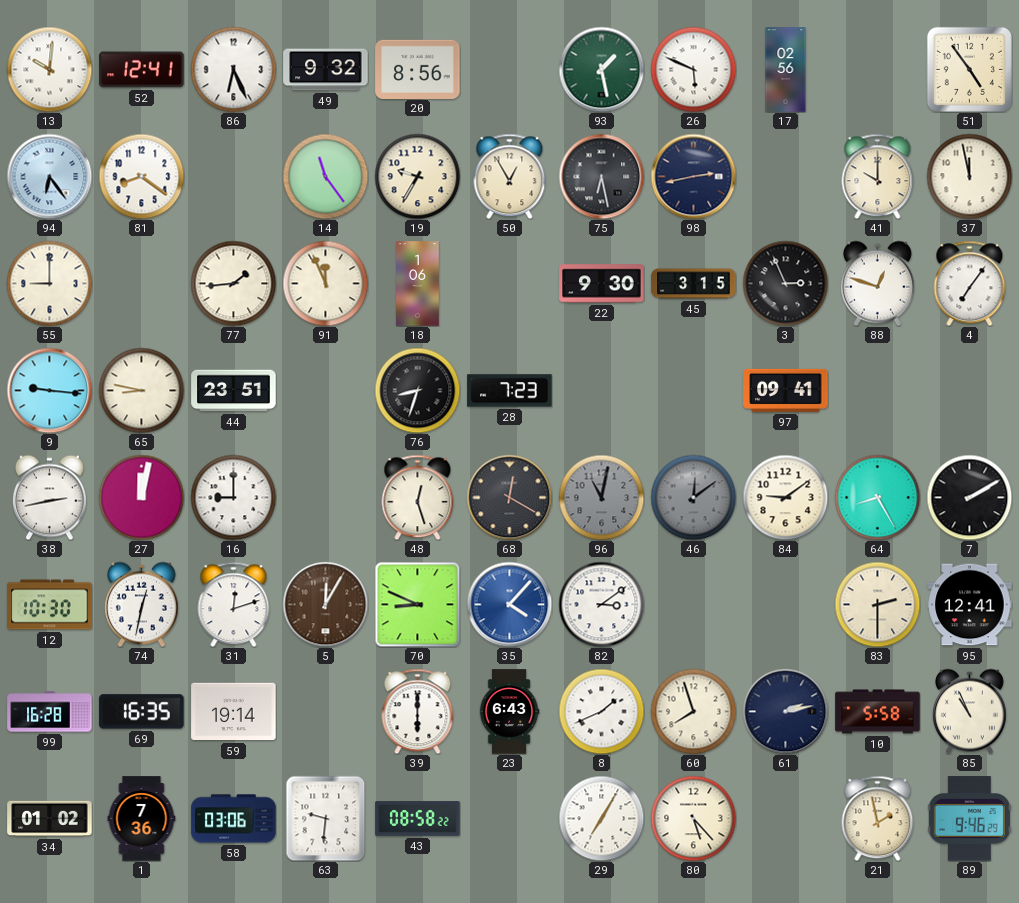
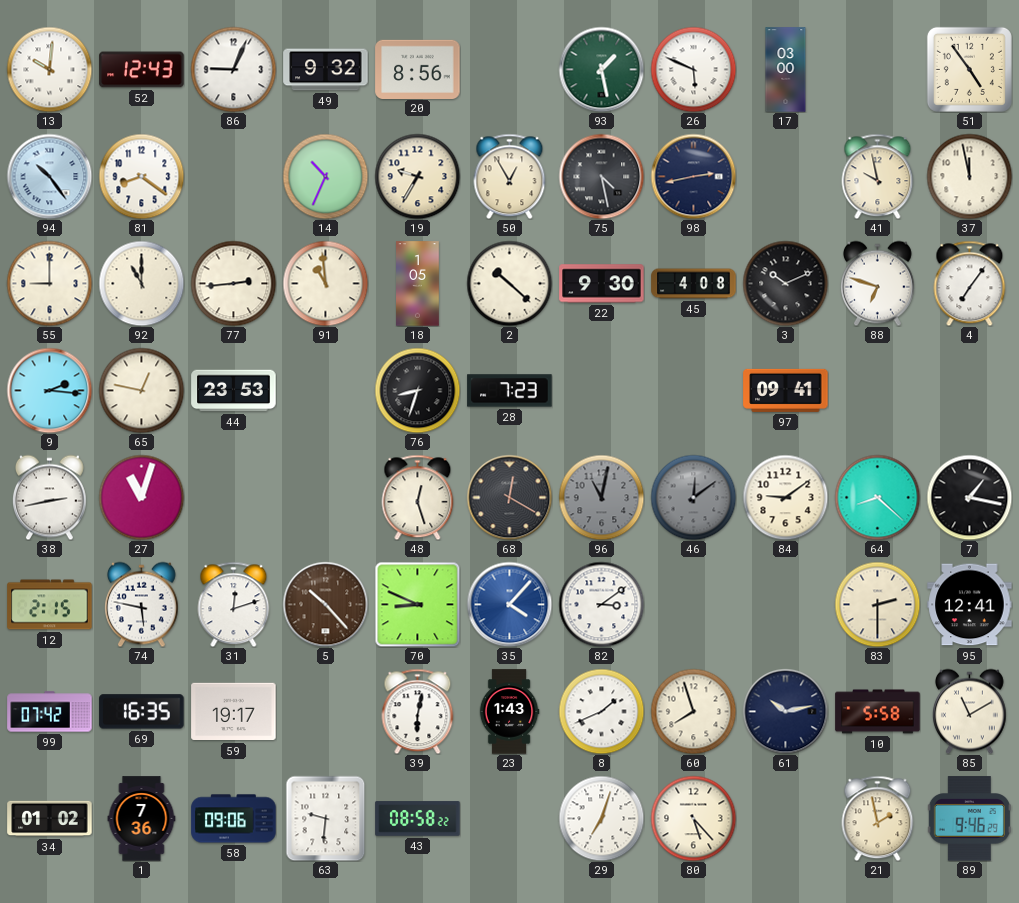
52: 12:41 -> 12:43 (142, 70)
86: 6:26 -> 9:04 (233, 69)
17: 02:56 -> 03:00 (786, 70)
94: 6:24 -> 10:24 (49, 176)
14: 11:24 -> 10:34 (325, 176)
75: 6:28 -> 4:28 (601, 176)
41: 10:00 -> 9:58 (878, 176)
92: none -> 11:00 (141, 283)
77: 1:44 -> 2:44 (233, 283)
91: 11:56 -> 10:59 (325, 283)
18: 1:06 -> 1:05 (418, 284)
2: none -> 10:22 (509, 283)
45: 3:15 -> 4:08 (694, 284)
3: 2:56 -> 10:11 (785, 283)
88: 12:48 -> 6:48 (877, 283)
9: 9:16 -> 2:16 (49, 390)
65: 8:47 -> 12:47 (141, 390)
44: 23:51 -> 23:53 (234, 391)
27: 12:02 -> 11:03 (141, 497)
16: 9:00 -> none (233, 497)
64: 8:25 -> 8:22 (877, 497)
7: 2:10 -> 1:17 (969, 497)
12: 10:30 -> 2:15 (50, 605)
74: 12:32 -> 5:47 (141, 604)
5: 12:05 -> 10:23 (325, 604)
99: 16:28 -> 07:42 (50, 712)
59: 19:14 -> 19:17 (234, 712)
39: 6:00 -> 6:02 (418, 711)
23: 6:43 -> 1:43 (509, 712)
61: 2:13 -> 10:13 (785, 711)
85: 10:56 -> 11:10 (969, 711)
58: 03:06 -> 09:06 (234, 819)
29: 7:05 -> 7:03 (601, 818)
